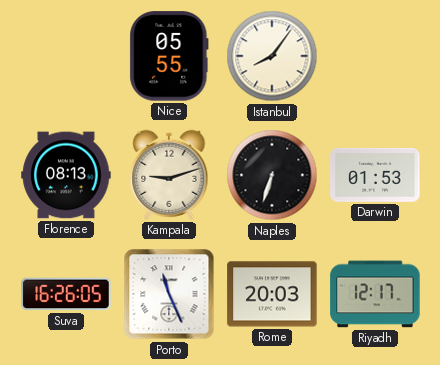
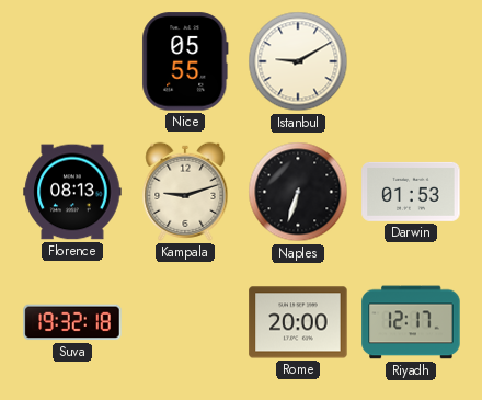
Istanbul: 8:06 -> 9:10 (298, 61)
Suva: 16:26 -> 19:32 (72, 322)
Porto: 11:26 -> none (169, 294)
Rome: 20:03 -> 20:00 (298, 322)
